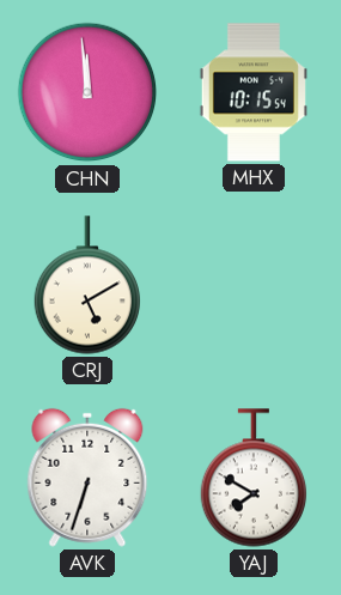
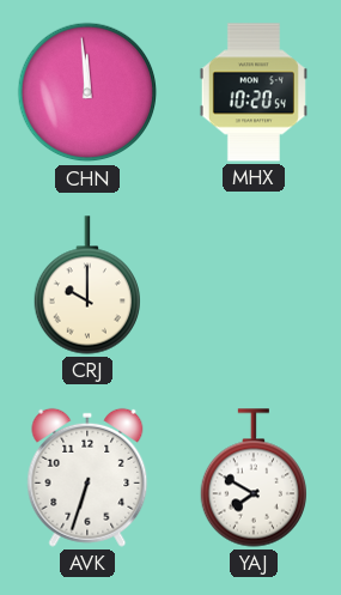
MHX: 10:15 -> 10:20 (254, 92)
CRJ: 5:10 -> 10:00 (86, 285)
